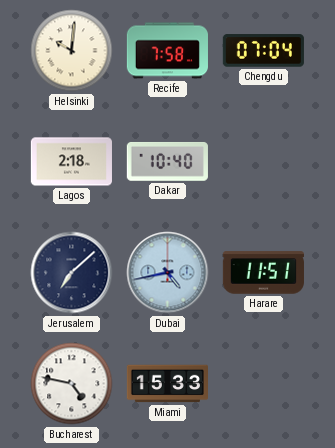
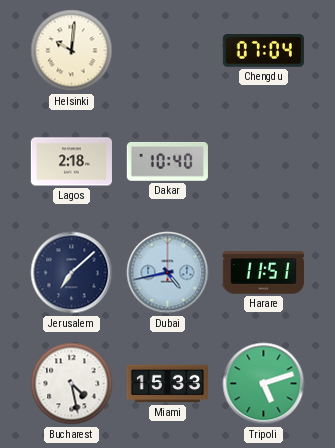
Recife: 7:58 -> none (167, 51)
Bucharest: 4:47 -> 4:28 (72, 384)
Tripoli: none -> 5:12 (264, 384)
